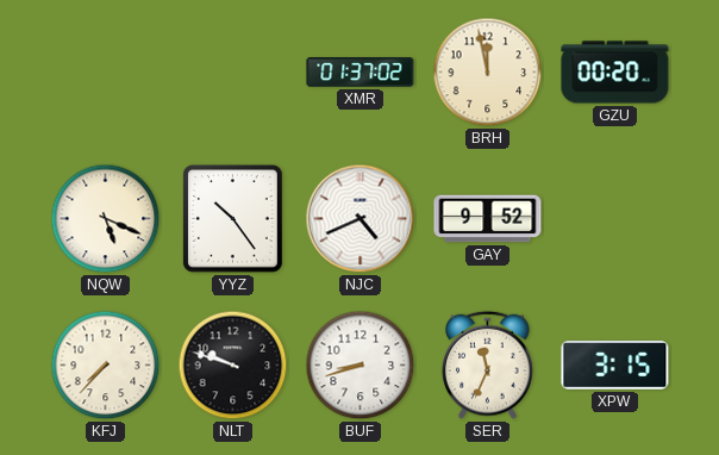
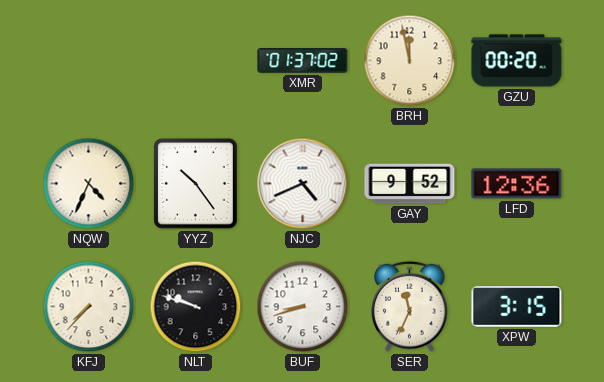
NQW: 5:19 -> 4:34 (89, 184)
LFD: none -> 12:36 (517, 184)
